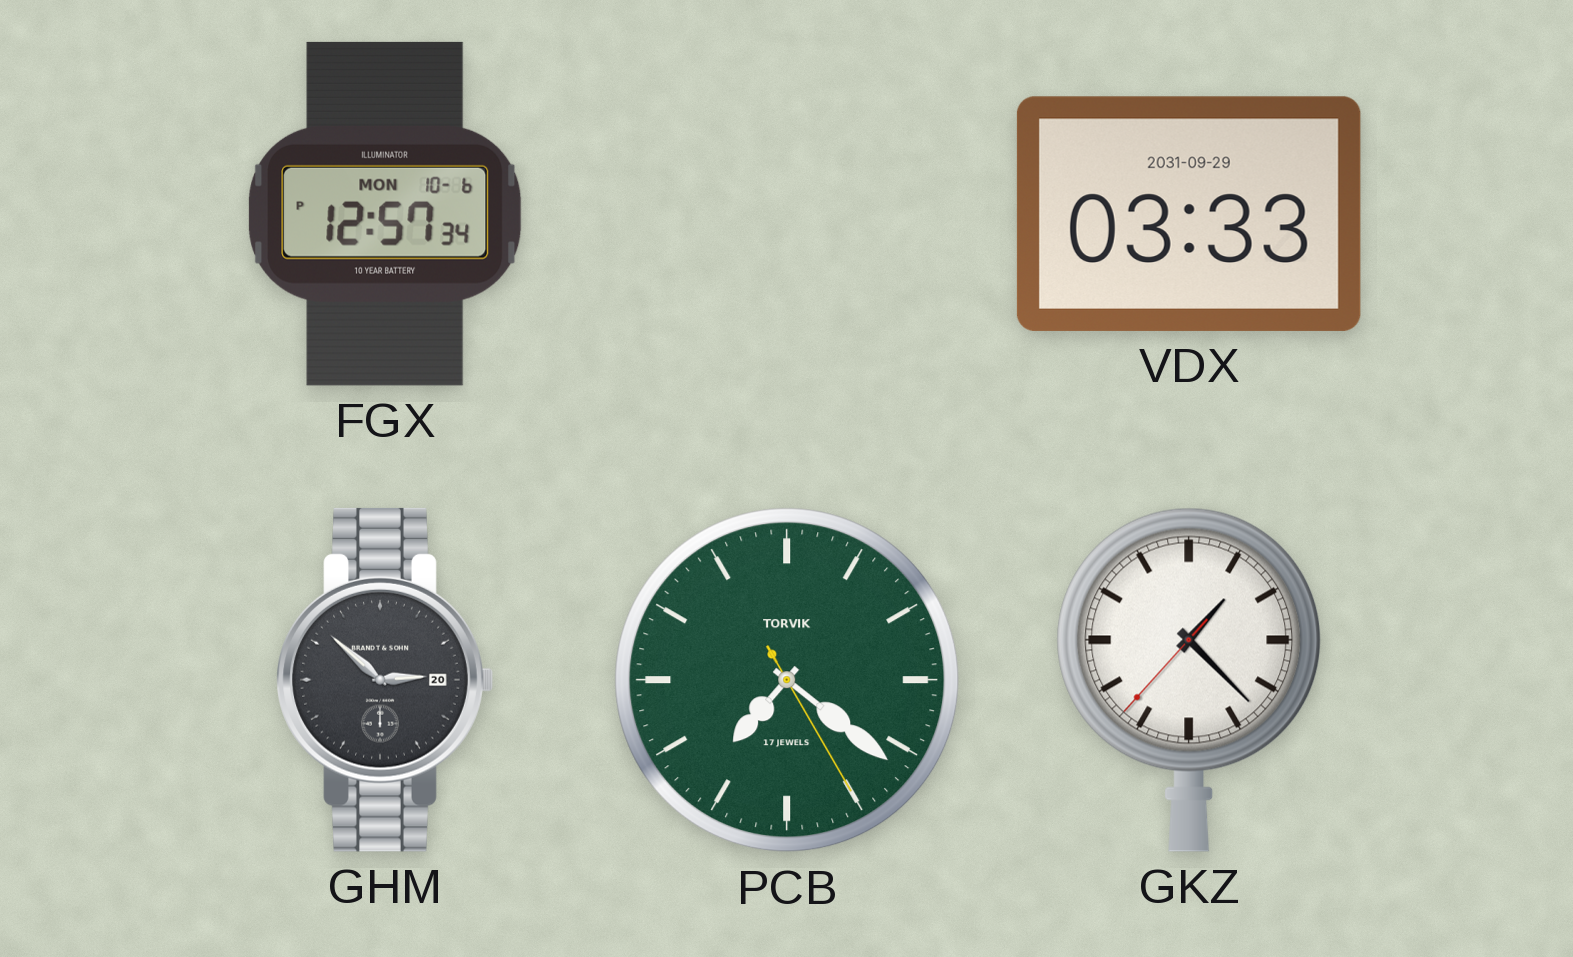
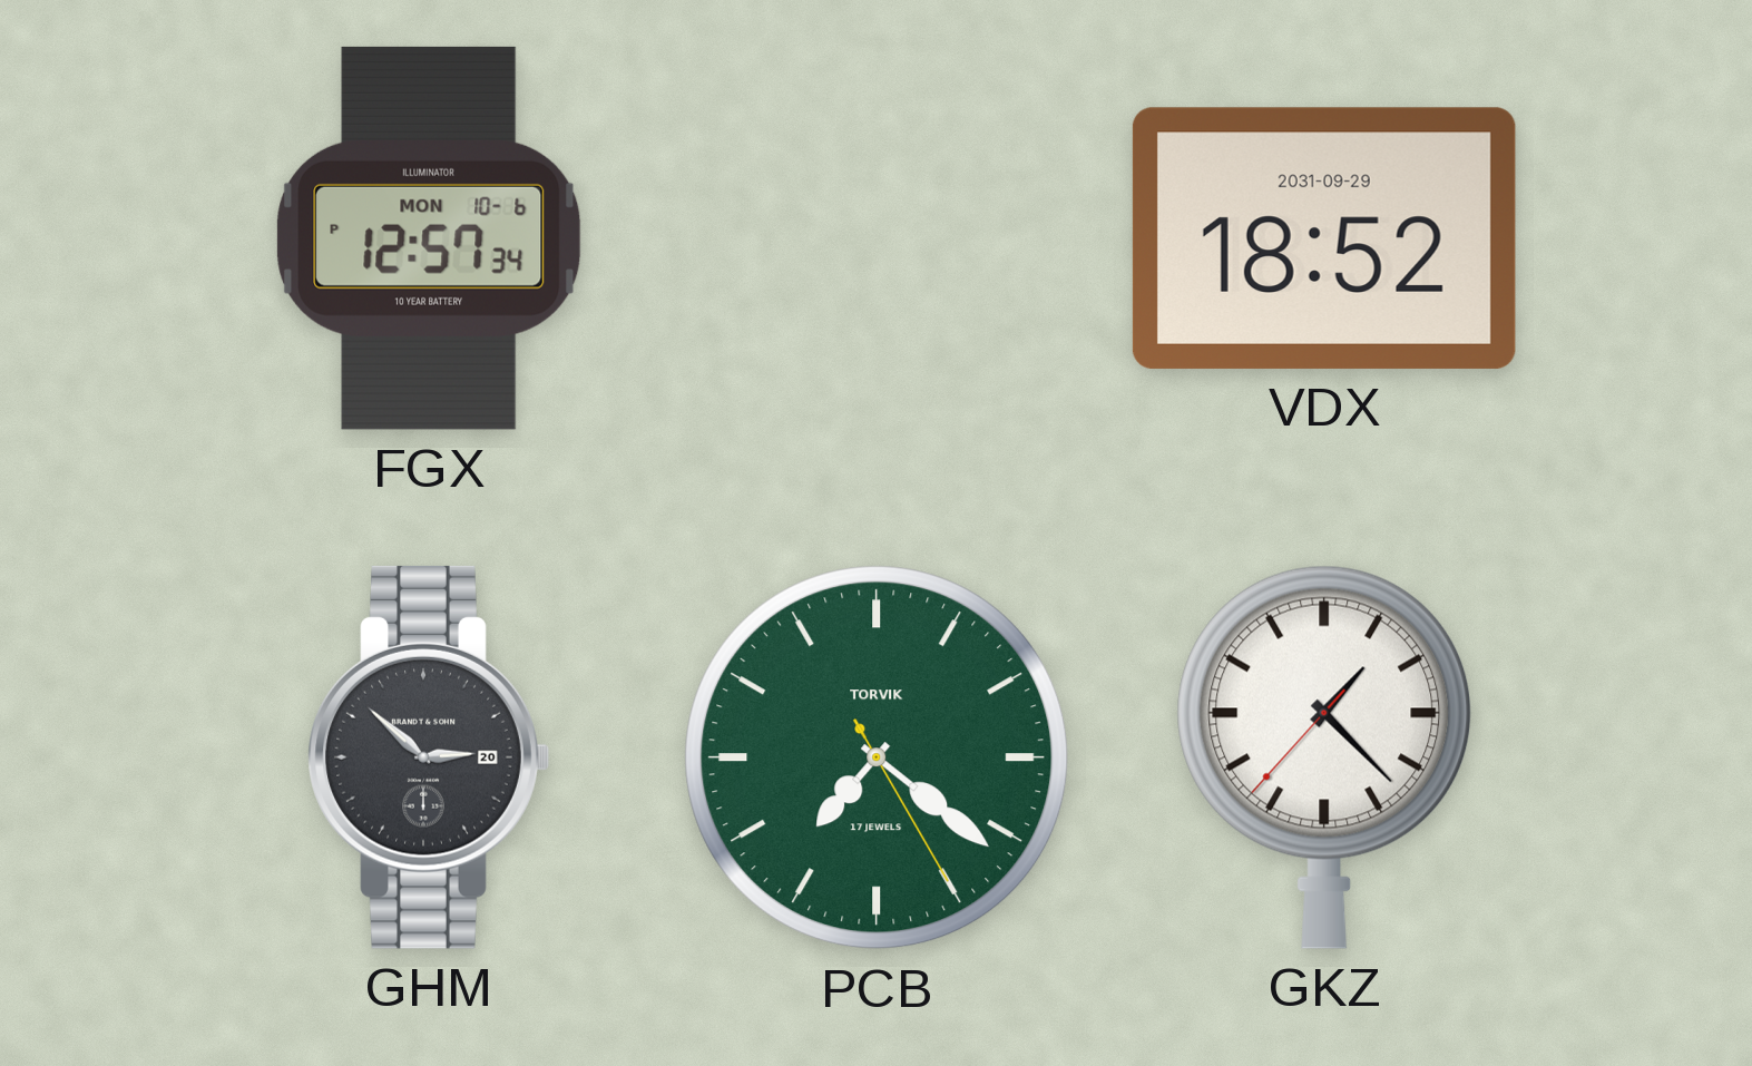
VDX: 03:33 -> 18:52 (1324, 238)
